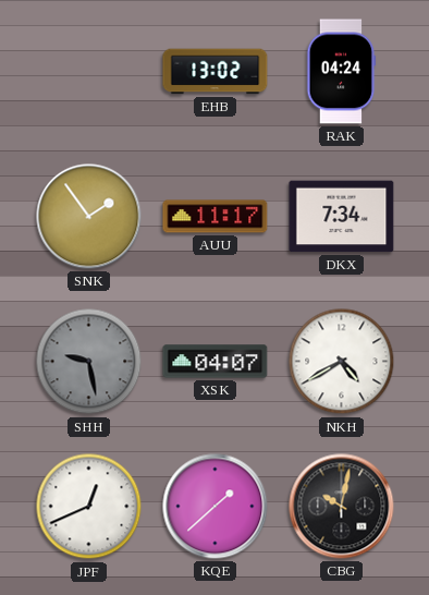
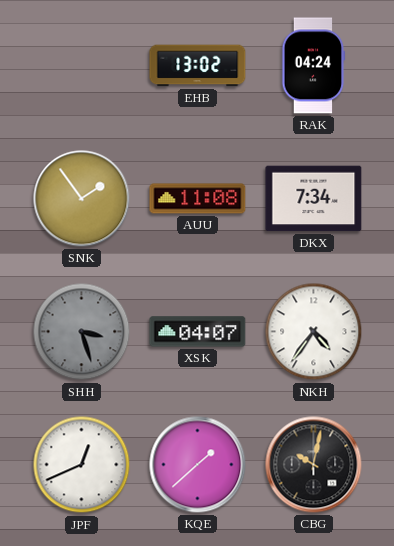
AUU: 11:17 -> 11:08 (198, 199)
SHH: 9:28 -> 3:27 (82, 332)
NKH: 4:40 -> 4:36 (314, 332)
